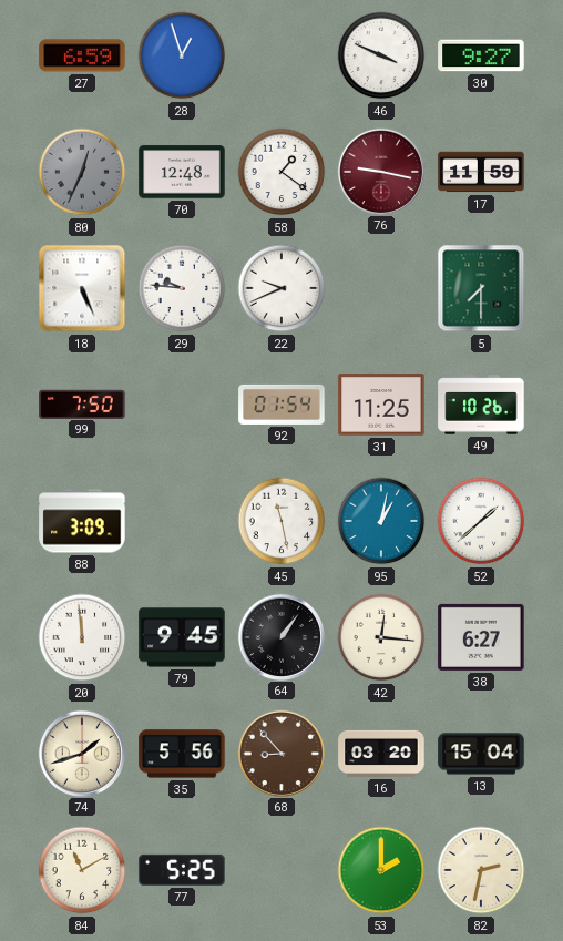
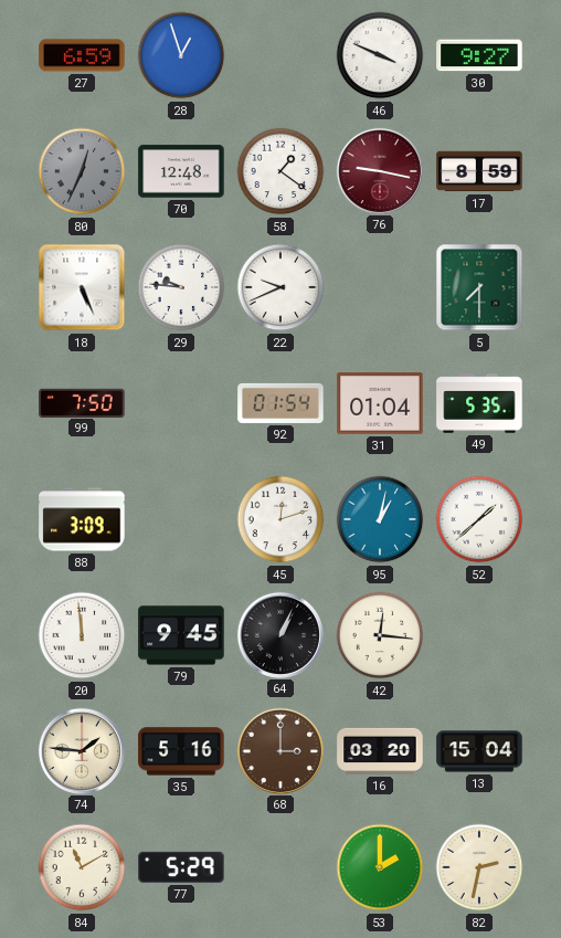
17: 11:59 -> 8:59 (479, 171)
31: 11:25 -> 01:04 (380, 403)
49: 10:26 -> 5:35 (479, 403)
45: 11:28 -> 12:12 (280, 519)
64: 1:06 -> 1:04 (279, 634)
38: 6:27 -> none (481, 637)
74: 1:42 -> 1:46 (81, 750)
35: 5:56 -> 5:16 (181, 751)
68: 8:53 -> 3:00 (279, 750)
77: 5:25 -> 5:29 (181, 867)
